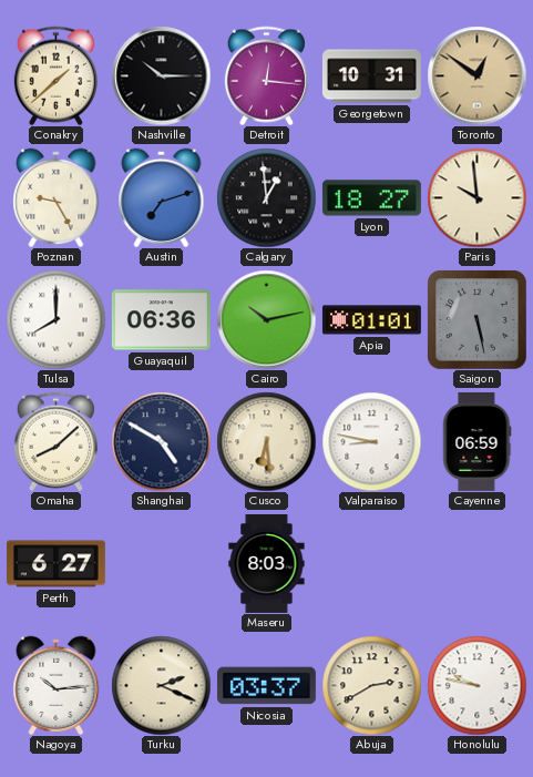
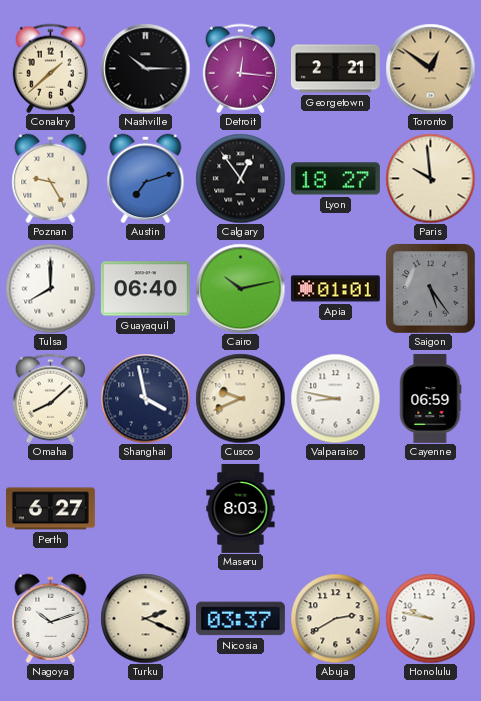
Georgetown: 10:31 -> 2:21 (335, 69)
Calgary: 12:59 -> 12:54 (240, 178)
Guayaquil: 06:36 -> 06:40 (145, 289)
Saigon: 5:28 -> 5:24 (431, 289)
Shanghai: 4:50 -> 3:58 (145, 398)
Cusco: 6:29 -> 9:41 (240, 398)
Nagoya: 10:14 -> 10:12 (51, 618)
